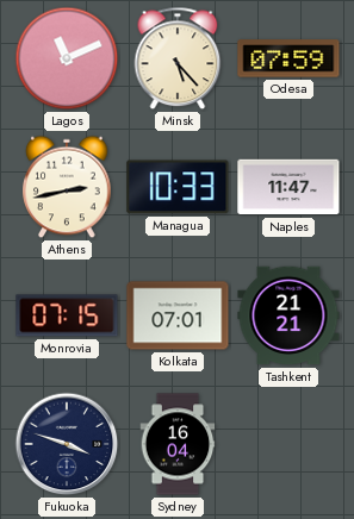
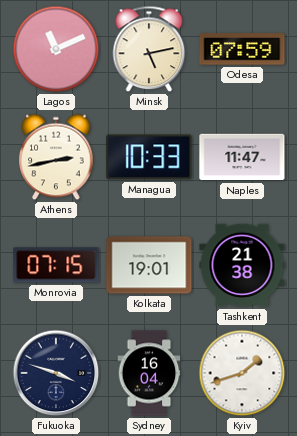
Minsk: 5:23 -> 5:13 (149, 49)
Kolkata: 07:01 -> 19:01 (149, 265)
Tashkent: 21:21 -> 21:38 (242, 265)
Kyiv: none -> 1:42 (242, 373)
